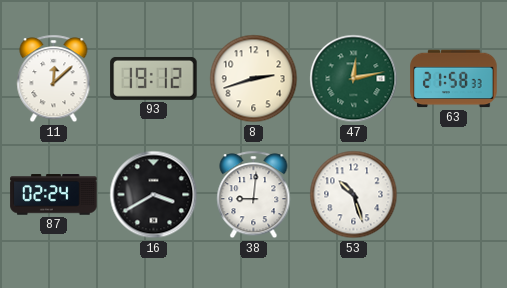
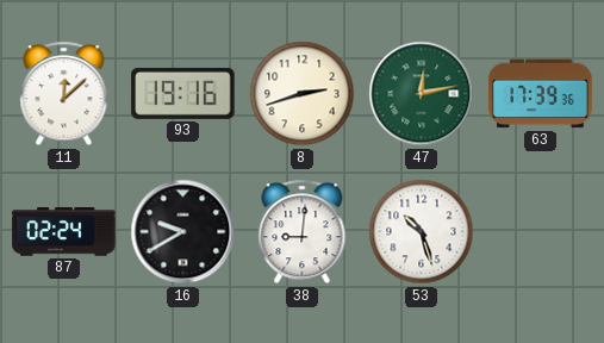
93: 19:12 -> 19:16 (183, 93)
63: 21:58 -> 17:39 (541, 94)
16: 3:40 -> 9:40 (183, 232)
